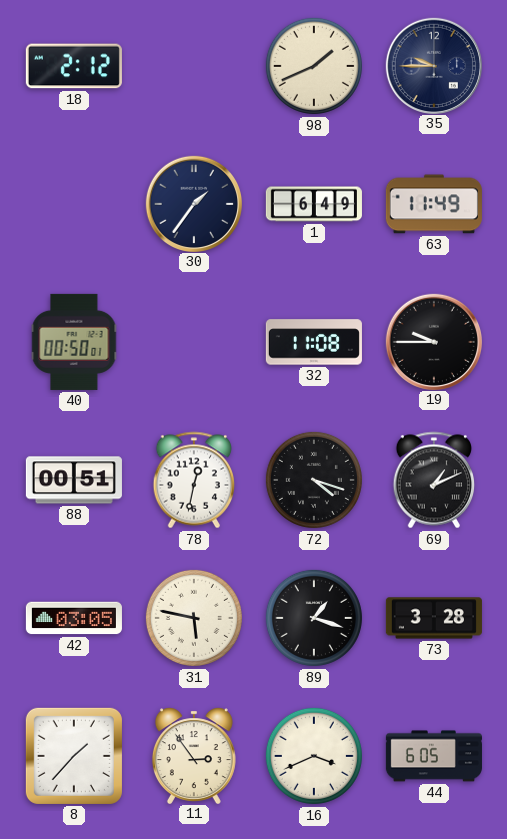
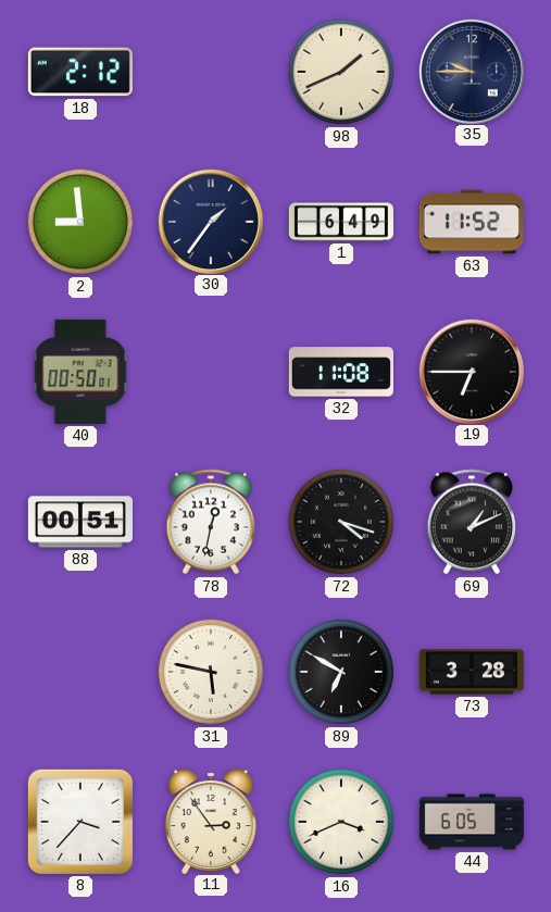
2: none -> 8:59 (80, 222)
63: 11:49 -> 11:52 (472, 222)
19: 9:45 -> 6:45 (471, 371)
42: 03:05 -> none (74, 618)
89: 1:18 -> 6:50 (341, 672)
8: 1:37 -> 3:37 (80, 822)
